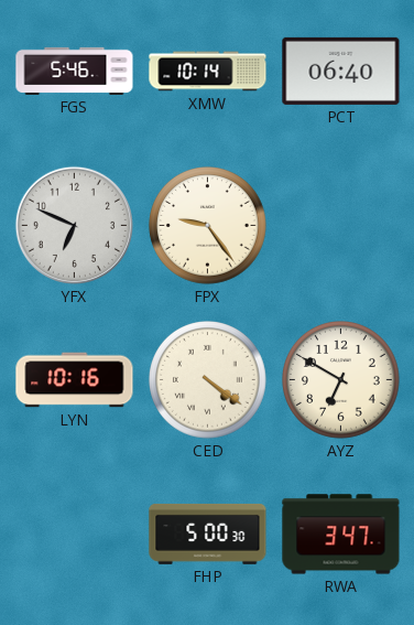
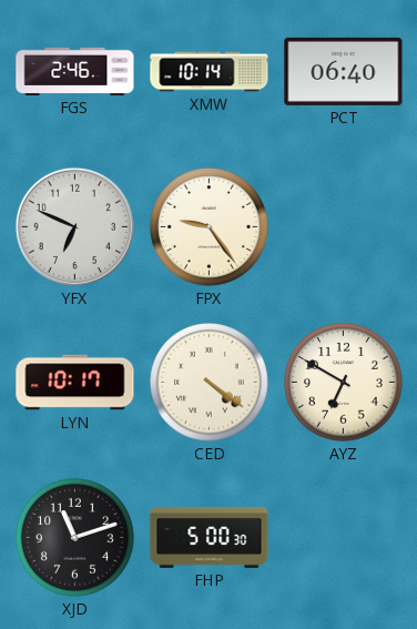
FGS: 5:46 -> 2:46 (75, 71)
LYN: 10:16 -> 10:17 (75, 383)
XJD: none -> 11:12 (75, 538)
RWA: 3:47 -> none (341, 535)
